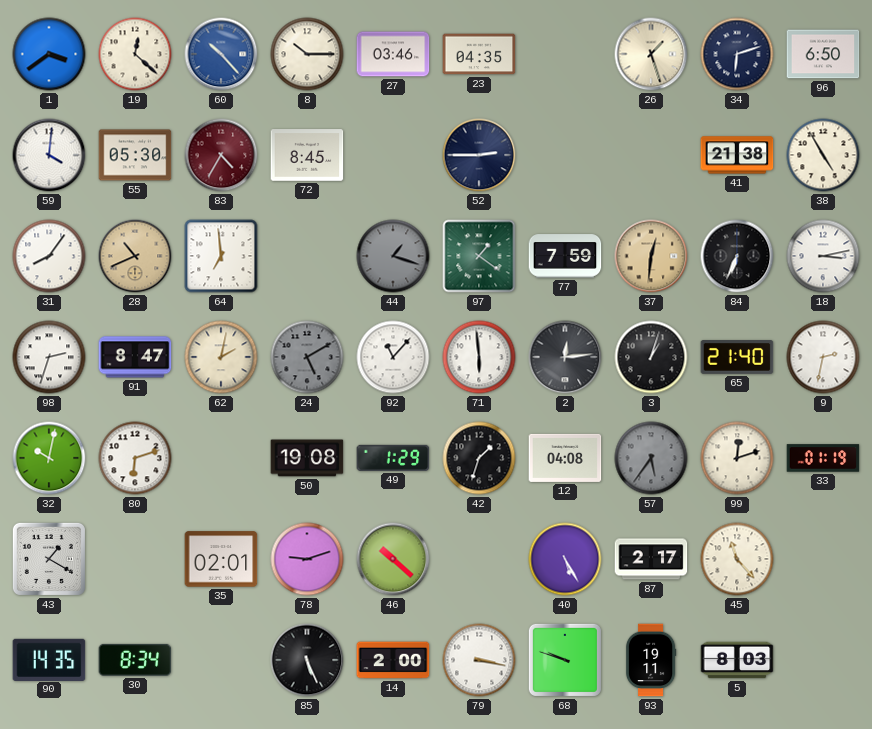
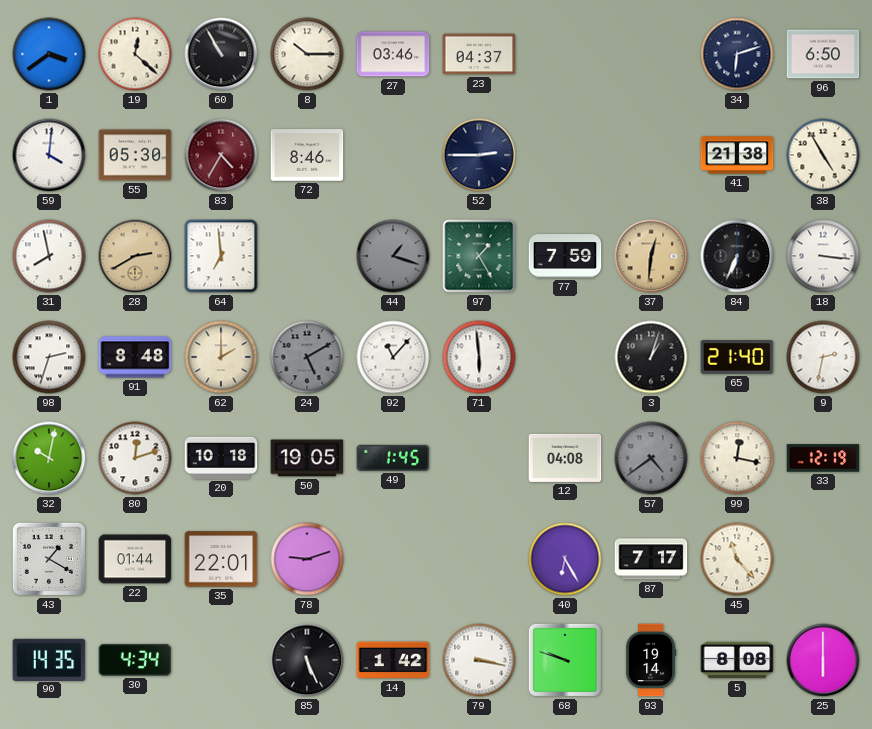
60: 10:23 -> 10:55 (221, 54)
60 dial: blue -> black (221, 54)
23: 04:35 -> 04:37 (479, 54)
26: 1:27 -> none (651, 54)
72: 8:45 -> 8:46 (307, 155)
31: 8:06 -> 7:58 (49, 256)
28: 10:41 -> 2:40 (135, 256)
97: 1:21 -> 1:25 (479, 256)
18: 3:13 -> 3:16 (823, 256)
91: 8:47 -> 8:48 (135, 357)
62: 2:02 -> 2:00 (221, 357)
2: 12:14 -> none (565, 357)
80: 6:12 -> 12:12 (135, 458)
20: none -> 10:18 (221, 458)
50: 19:08 -> 19:05 (307, 458)
49: 1:29 -> 1:45 (393, 458)
42: 1:33 -> none (479, 458)
57: 5:36 -> 4:39 (651, 458)
99: 12:12 -> 12:17 (737, 458)
33: 01:19 -> 12:19 (823, 458)
22: none -> 01:44 (135, 559)
35: 02:01 -> 22:01 (221, 559)
46: 10:22 -> none (393, 559)
40: 5:25 -> 6:25 (565, 559)
87: 2:17 -> 7:17 (651, 559)
30: 8:34 -> 4:34 (135, 660)
14: 2:00 -> 1:42 (393, 660)
93: 19:11 -> 19:14 (651, 660)
5: 8:03 -> 8:08 (737, 660)
25: none -> 6:00 (823, 660)
